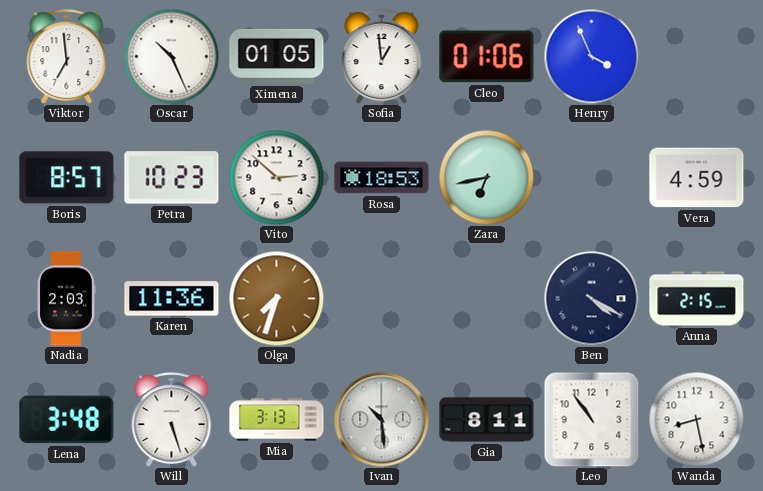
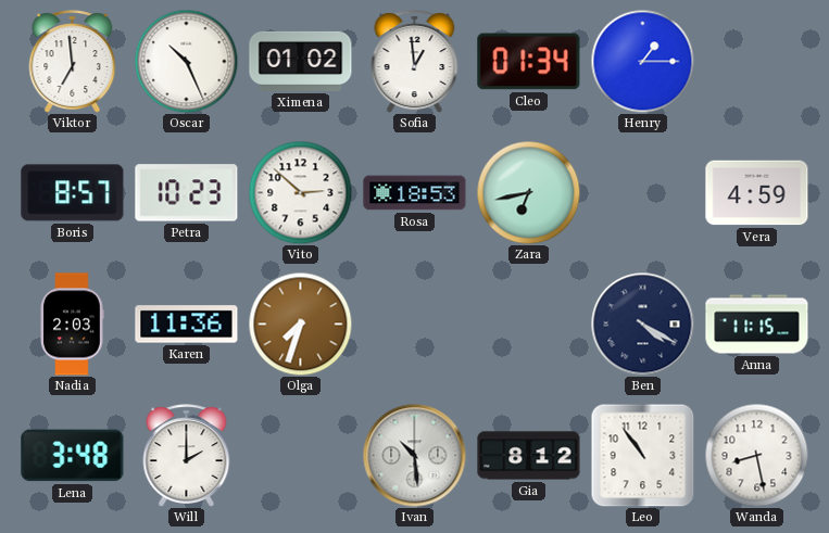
Ximena: 01:05 -> 01:02 (301, 61)
Cleo: 01:06 -> 01:34 (529, 62)
Henry: 3:56 -> 1:15 (642, 61)
Anna: 2:15 -> 11:15 (757, 325)
Will: 5:27 -> 2:00 (187, 456)
Mia: 3:13 -> none (277, 420)
Gia: 8:11 -> 8:12 (529, 456)
